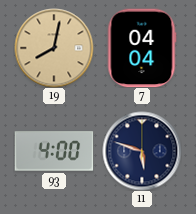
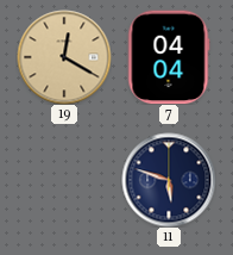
19: 8:02 -> 12:20 (64, 57)
93: 4:00 -> none (54, 151)
